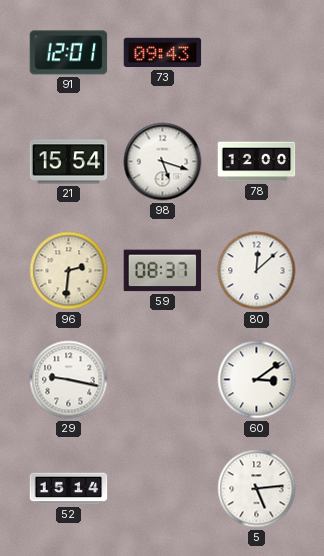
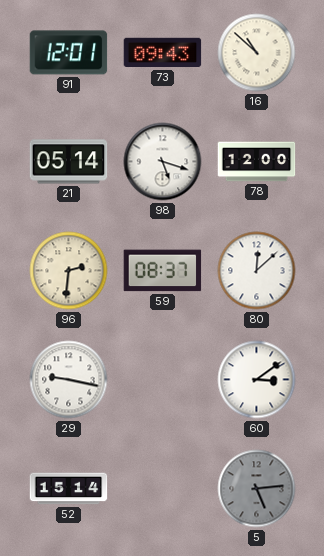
16: none -> 10:52 (257, 53)
21: 15:54 -> 05:14 (69, 162)
5 dial: white -> grey (257, 489)
